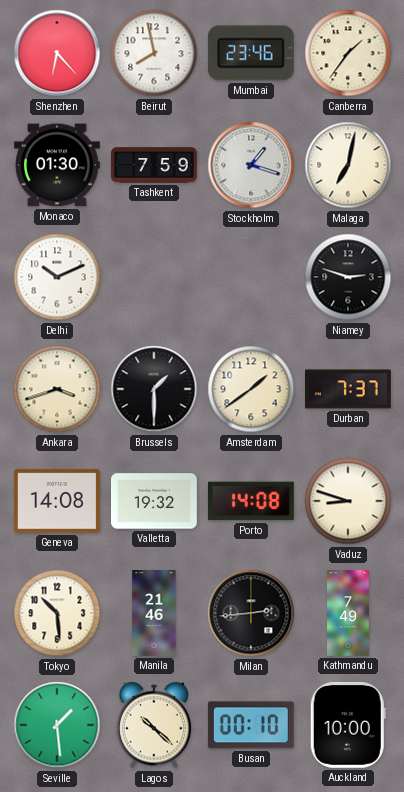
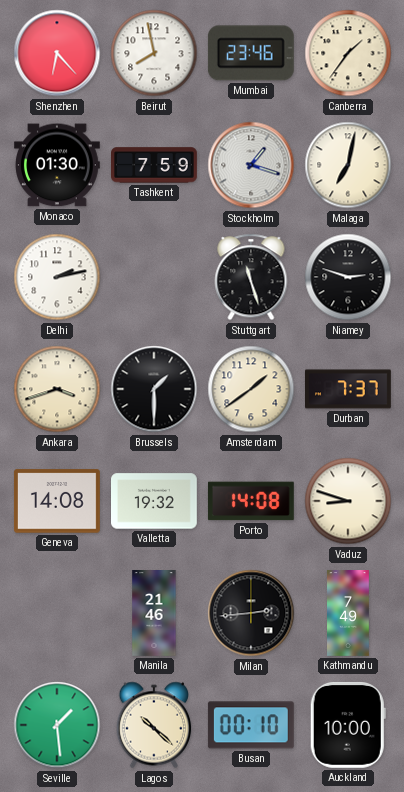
Delhi: 10:11 -> 2:13 (57, 277)
Stuttgart: none -> 11:27 (251, 277)
Tokyo: 10:29 -> none (57, 613)
